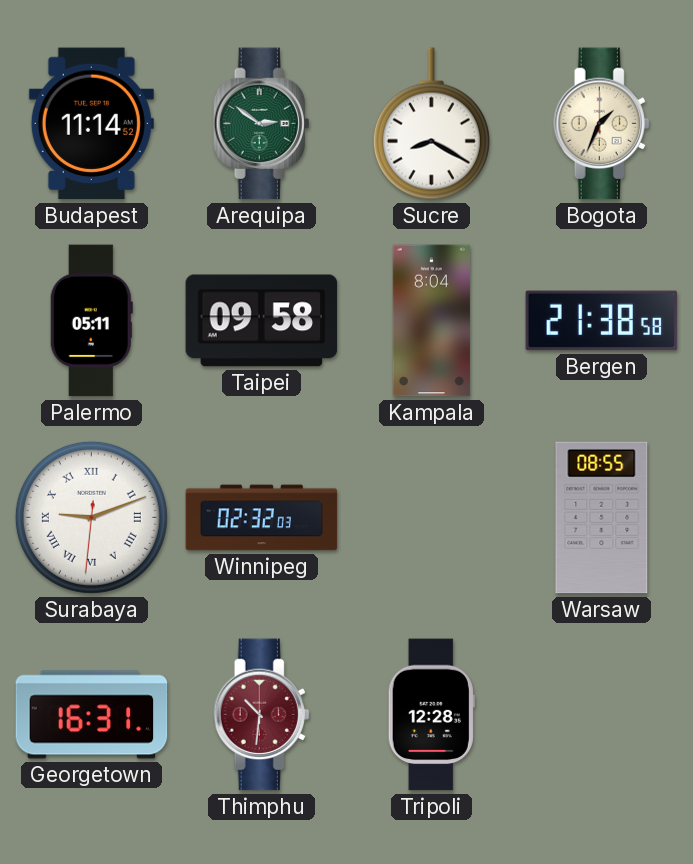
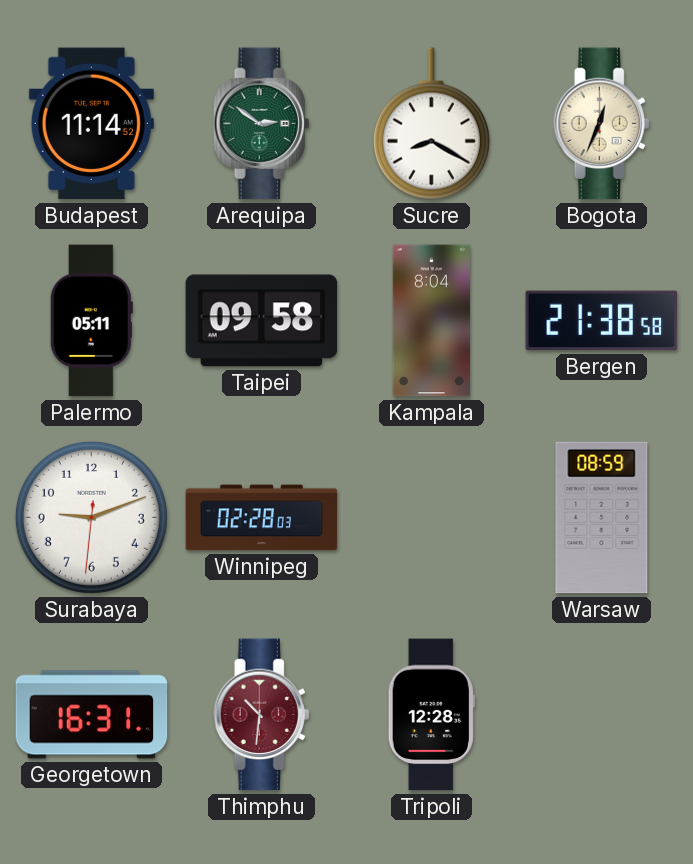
Bogota: 1:34 -> 12:34 (602, 124)
Surabaya numerals: Roman -> Arabic (91, 517)
Winnipeg: 02:32 -> 02:28 (262, 518)
Warsaw: 08:55 -> 08:59 (602, 518)
